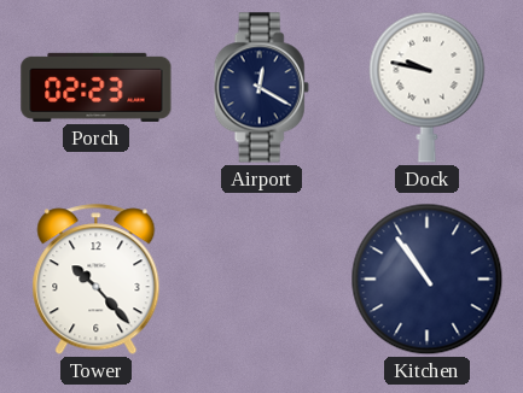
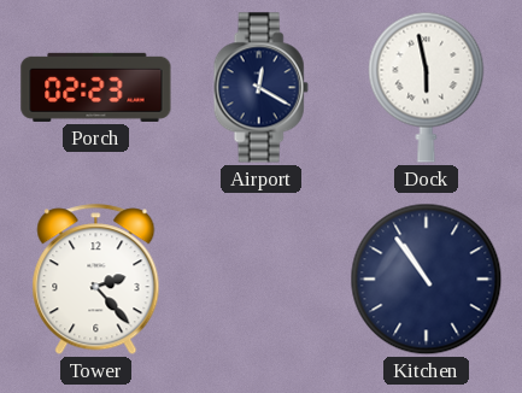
Dock: 9:47 -> 5:58 (427, 87)
Tower: 10:23 -> 2:23 (96, 280)
